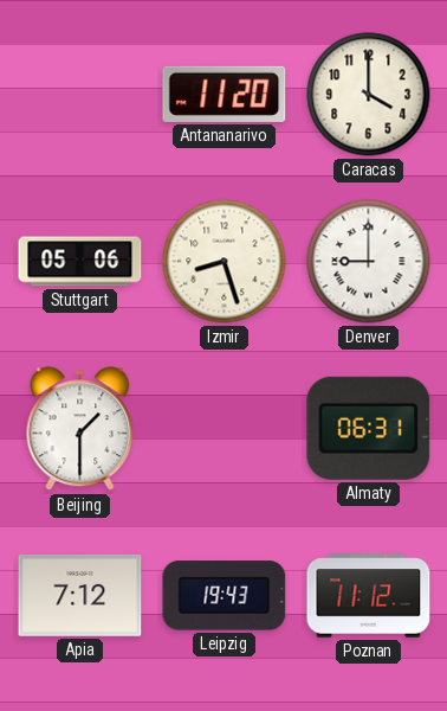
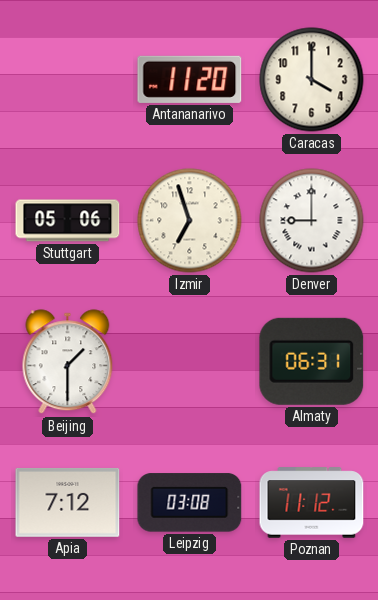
Izmir: 8:27 -> 6:57 (190, 221)
Leipzig: 19:43 -> 03:08 (190, 503)
